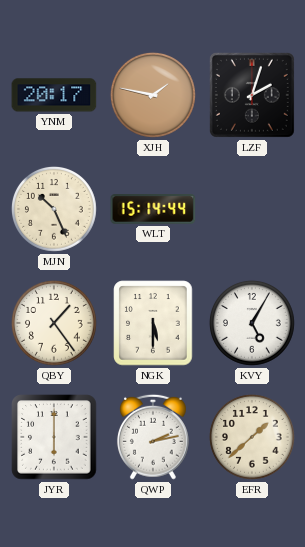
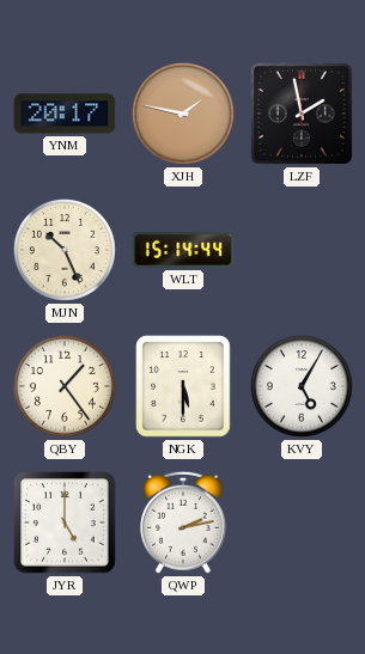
LZF: 2:03 -> 1:58 (302, 114)
JYR: 6:00 -> 5:00 (65, 522)
EFR: 1:38 -> none (252, 437)
